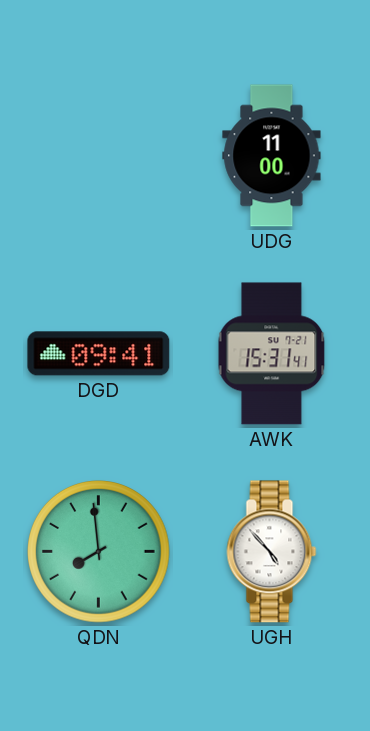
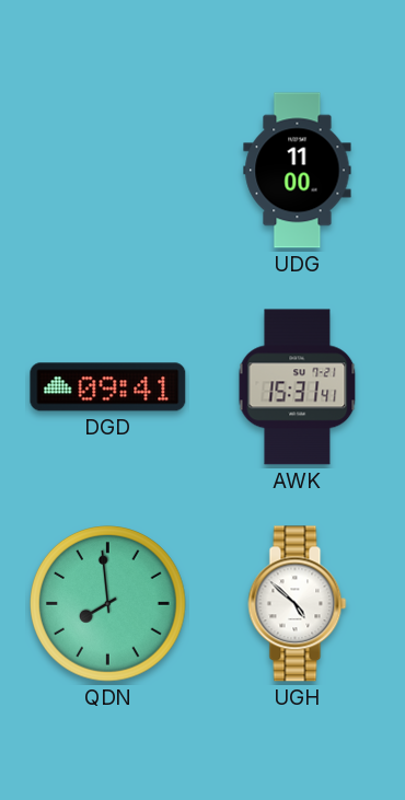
UGH: 4:53 -> 4:52 (298, 604)
